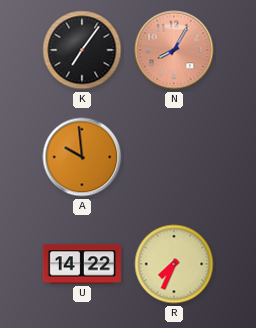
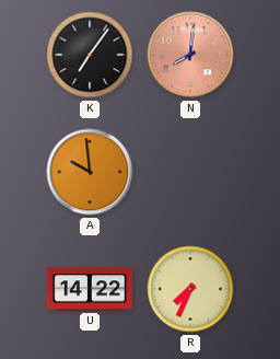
N: 8:05 -> 8:01 (190, 55)
